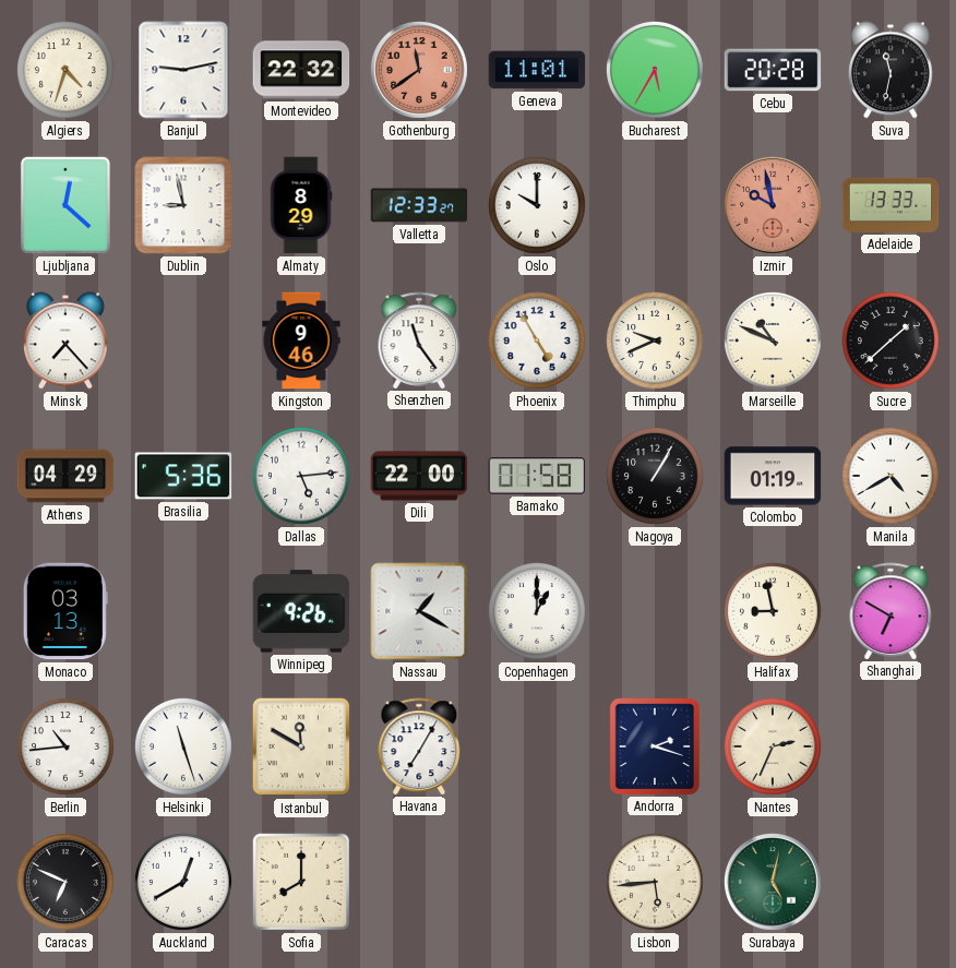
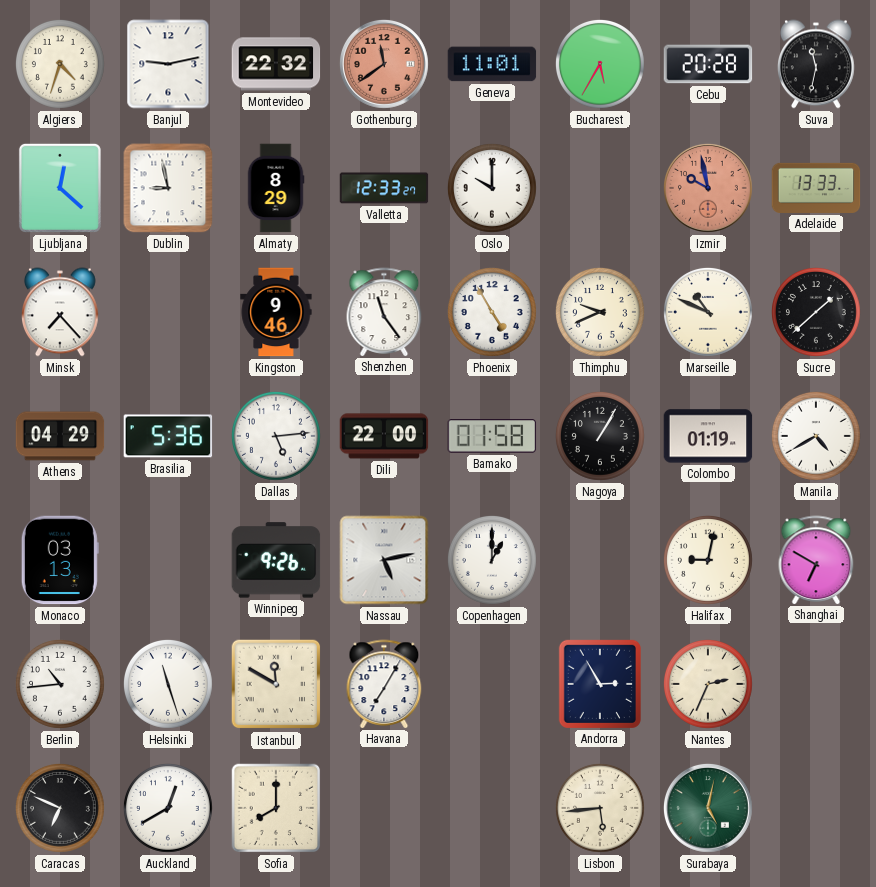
Nassau: 1:20 -> 5:13 (384, 560)
Halifax: 8:58 -> 9:02 (708, 560)
Andorra: 2:18 -> 2:55 (600, 683)
